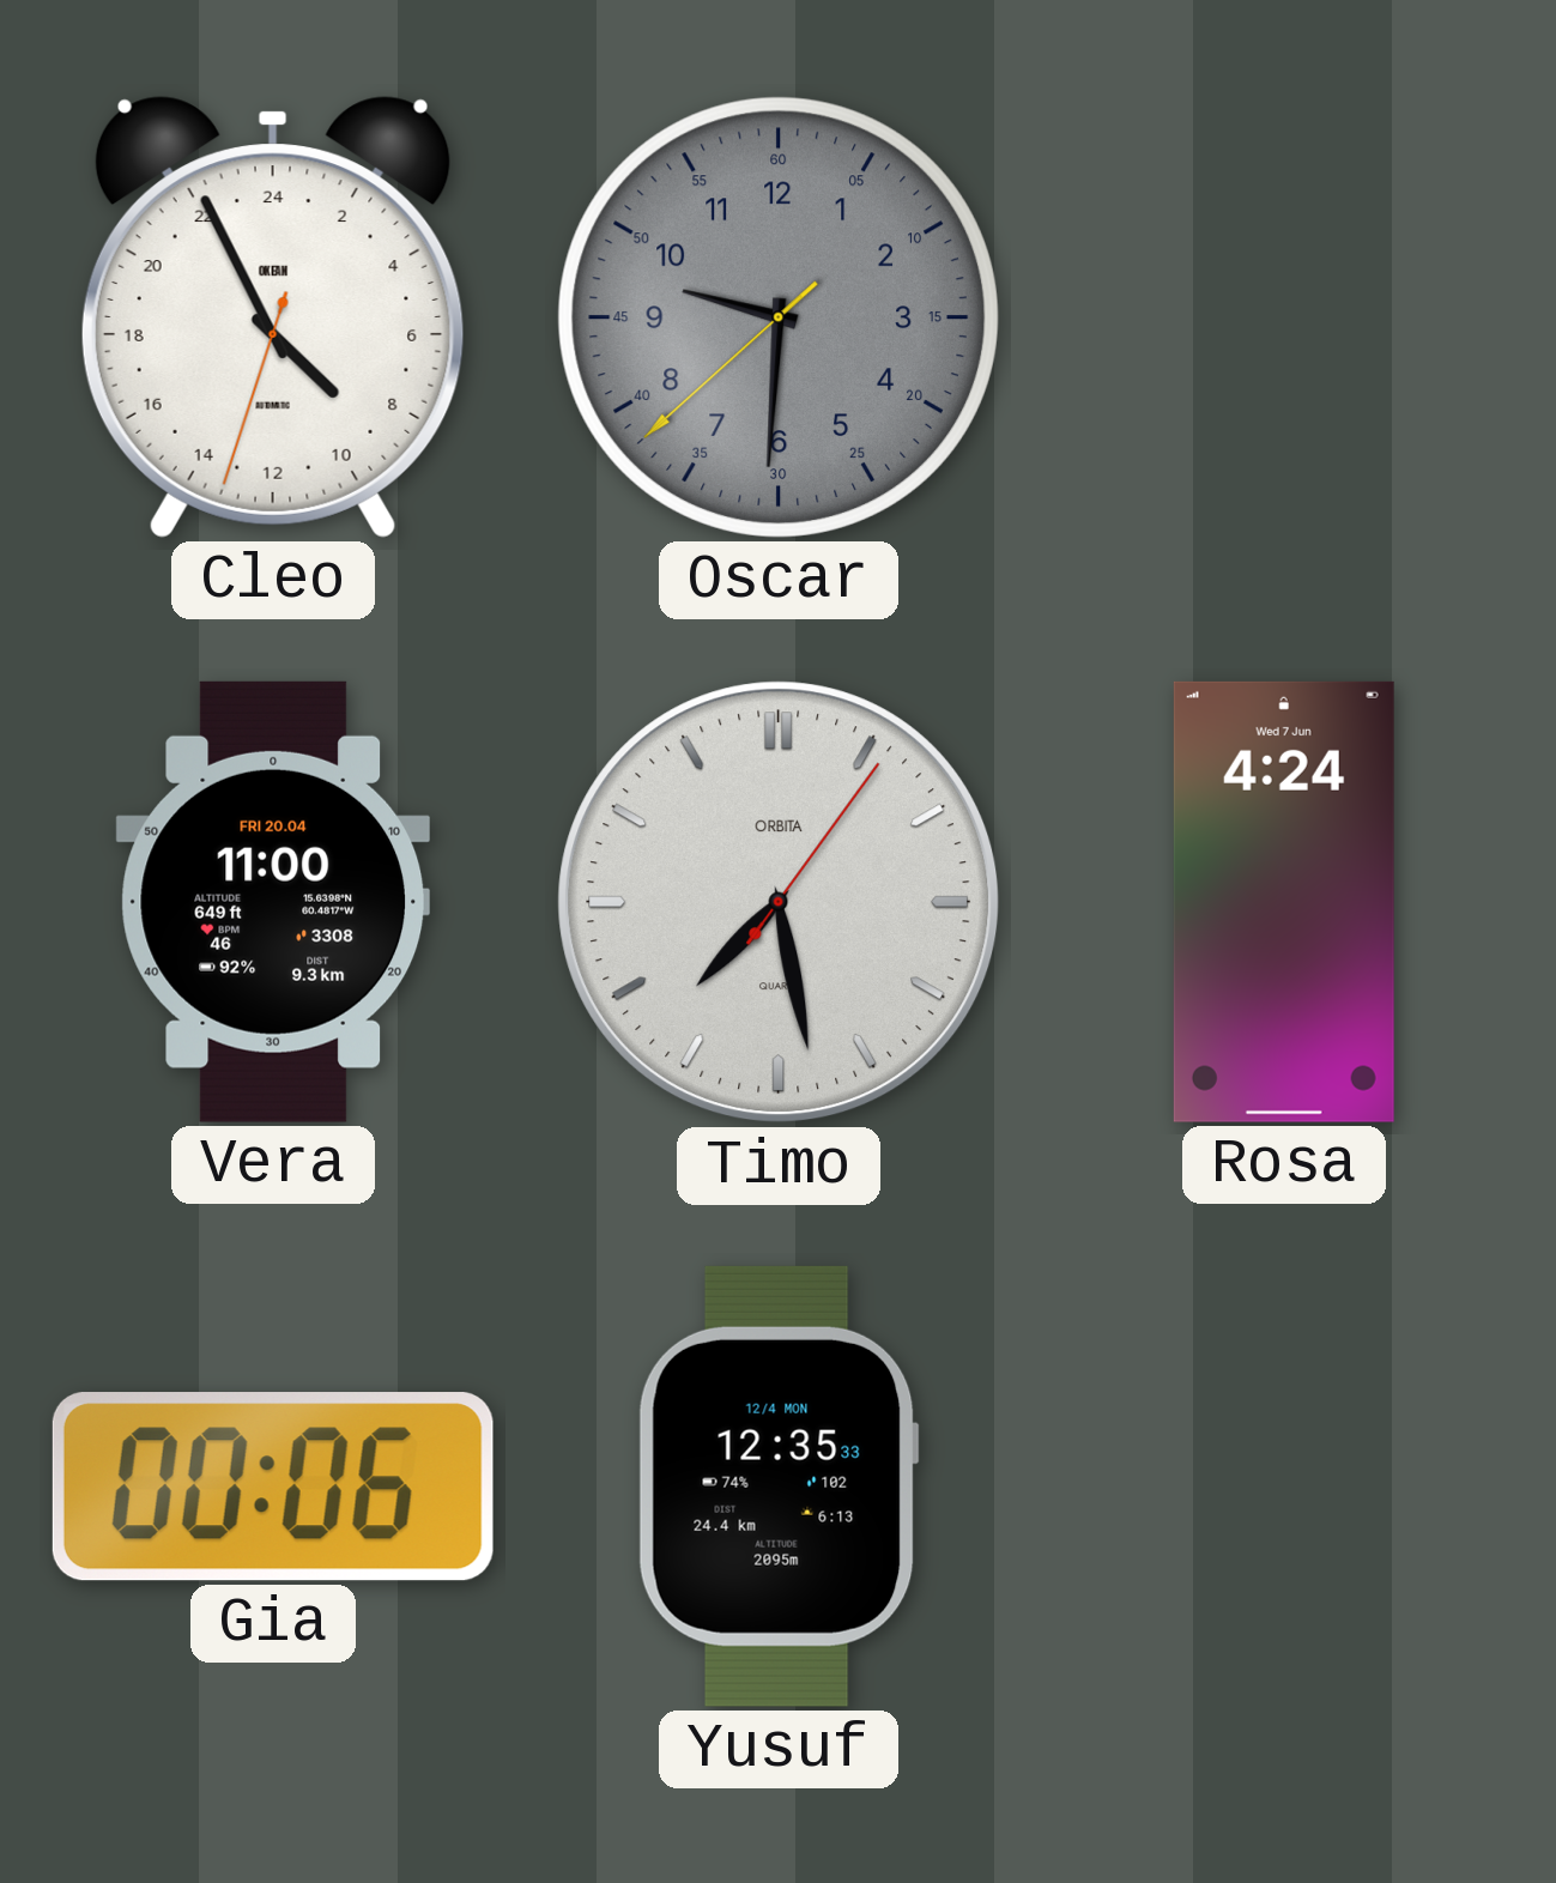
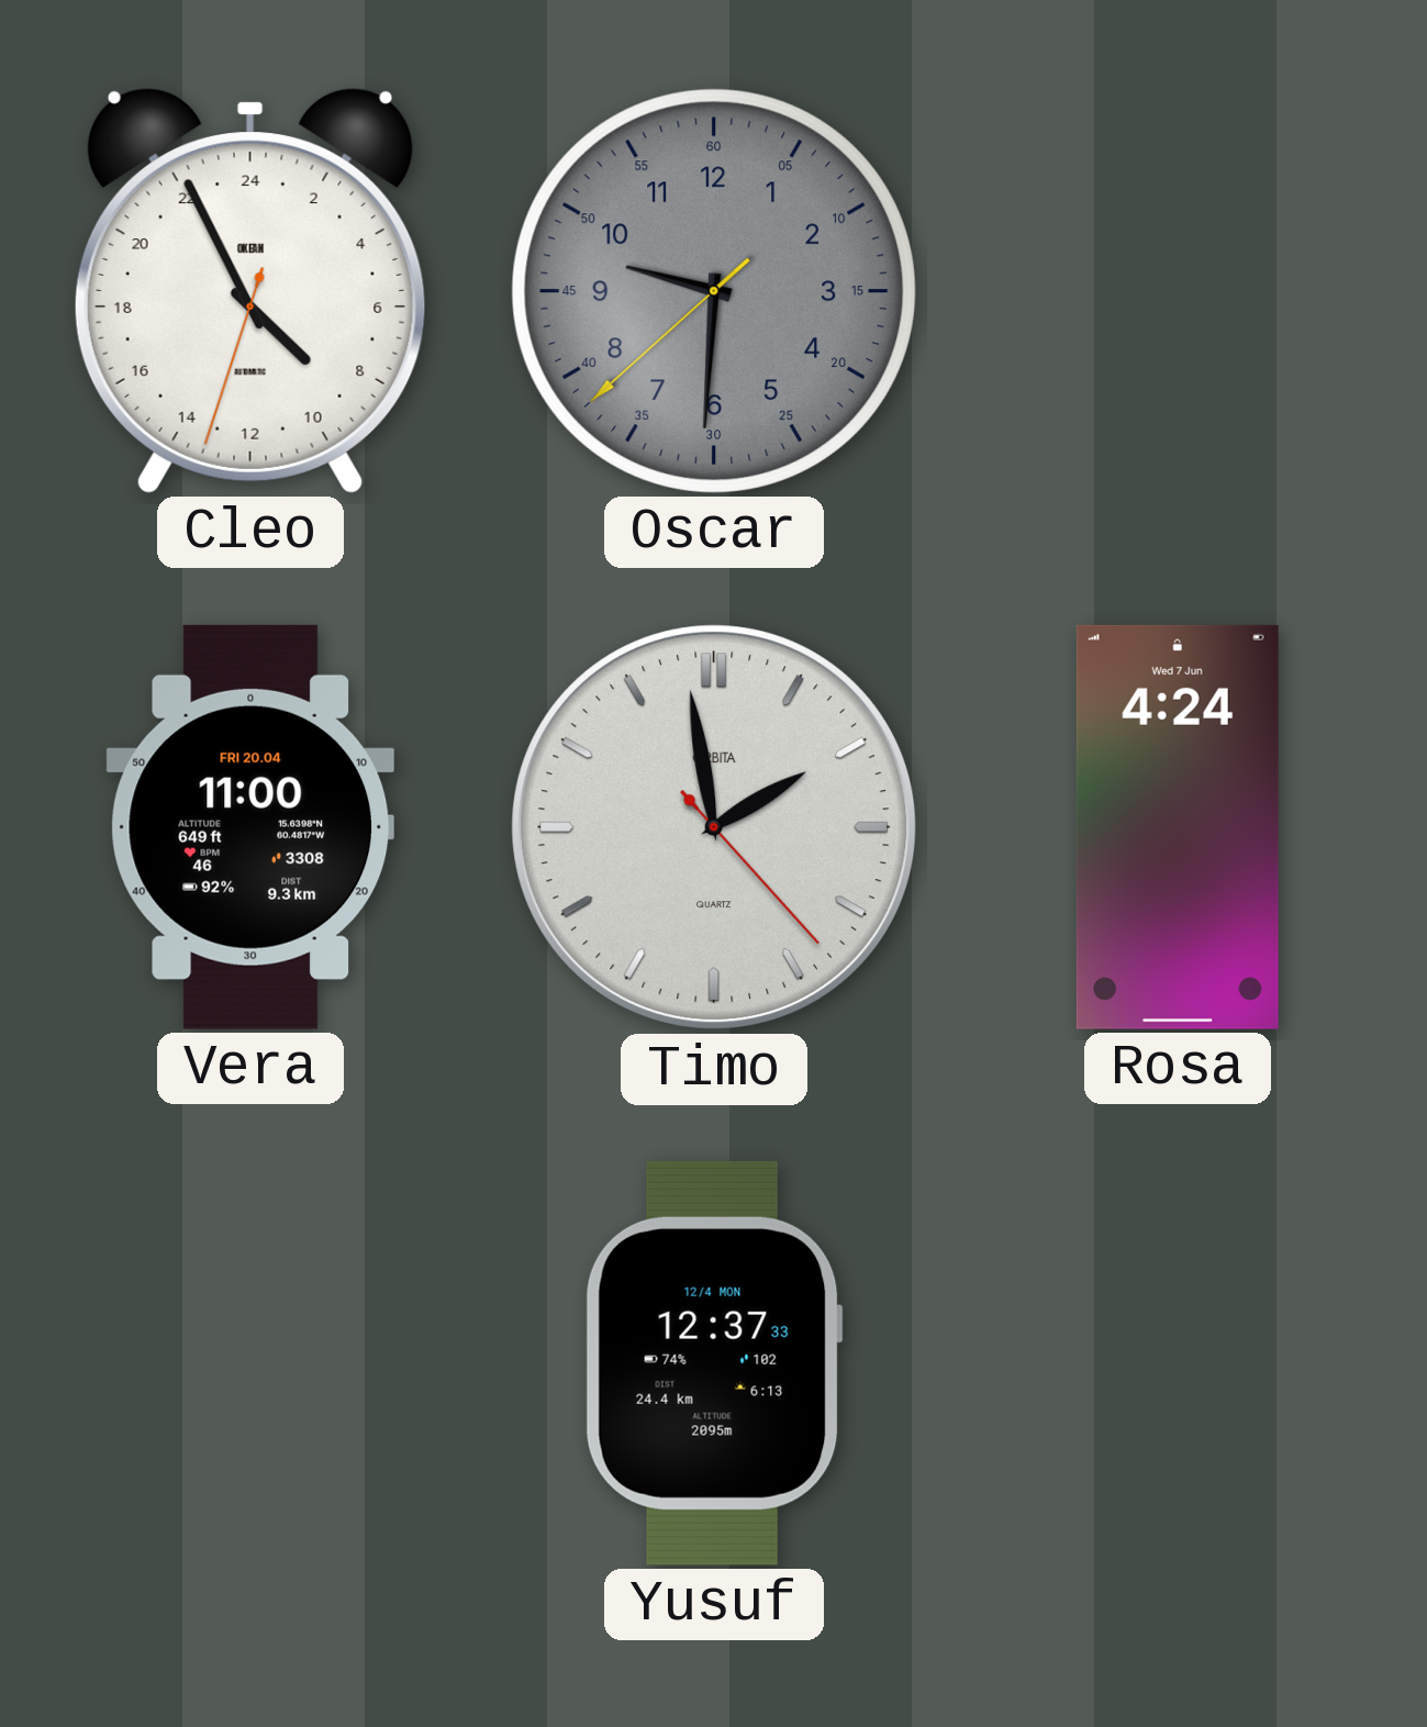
Timo: 7:28 -> 1:58 (714, 827)
Gia: 00:06 -> none (273, 1487)
Yusuf: 12:35 -> 12:37 (714, 1363)
